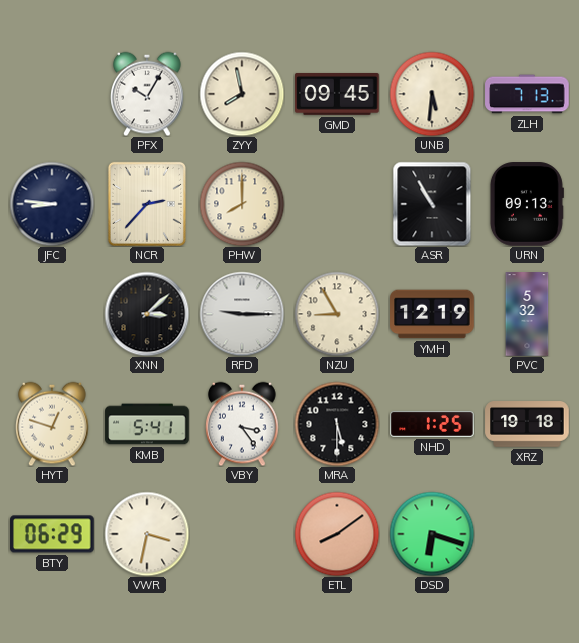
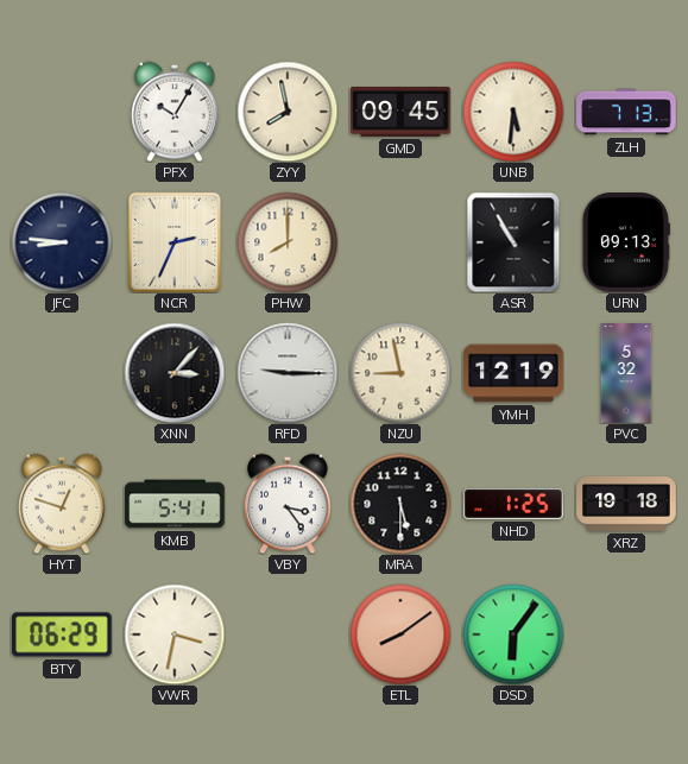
NCR: 2:37 -> 2:34 (175, 242)
XNN: 3:08 -> 3:07 (175, 373)
NZU: 8:55 -> 8:58 (400, 373)
DSD: 6:18 -> 6:06 (513, 634)
